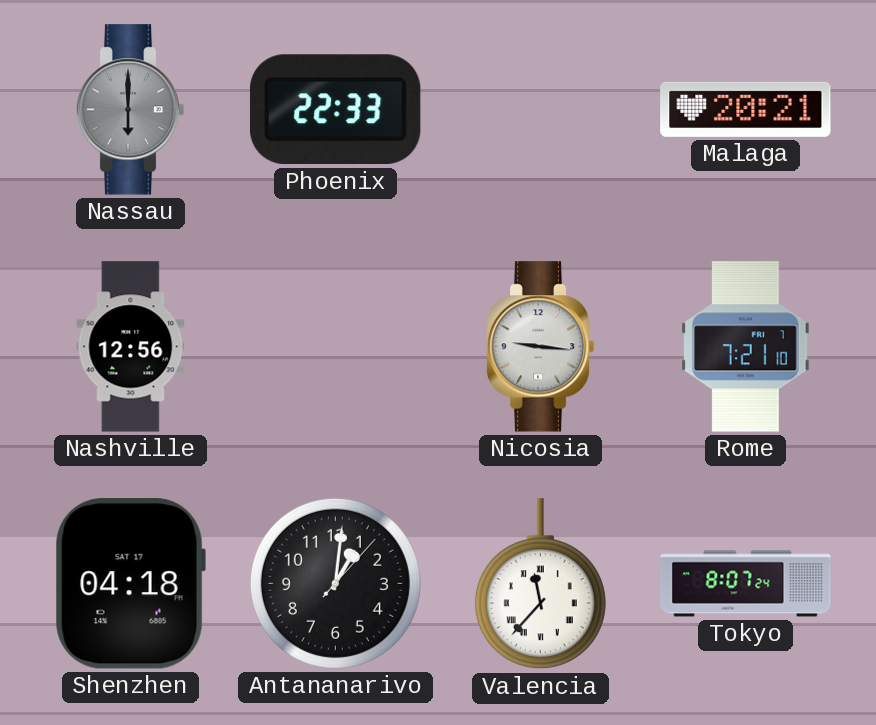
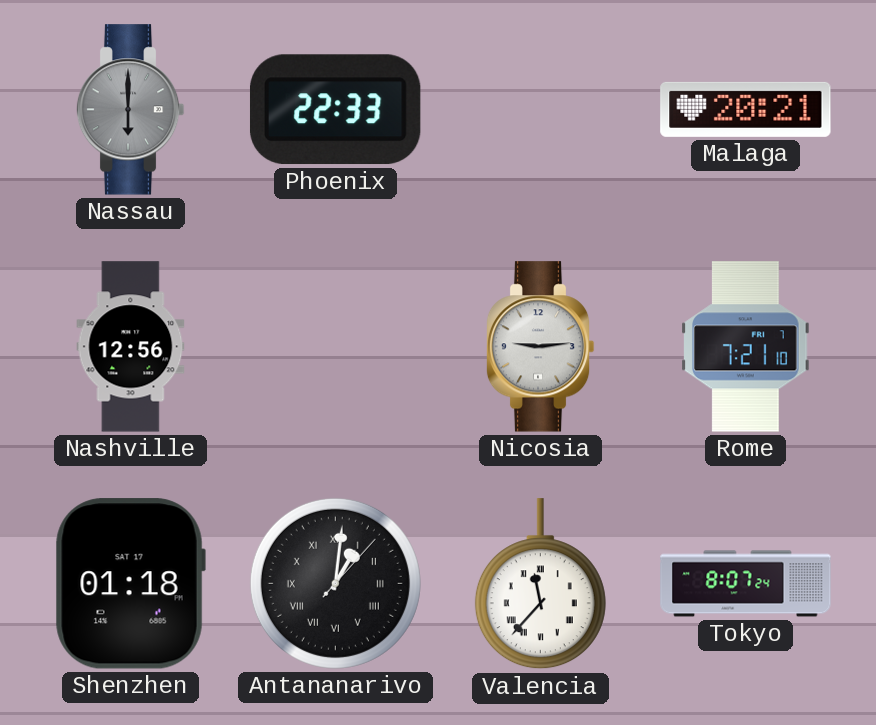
Nicosia: 9:16 -> 9:14 (540, 347)
Shenzhen: 04:18 -> 01:18 (130, 584)
Antananarivo numerals: Arabic -> Roman (335, 583)
